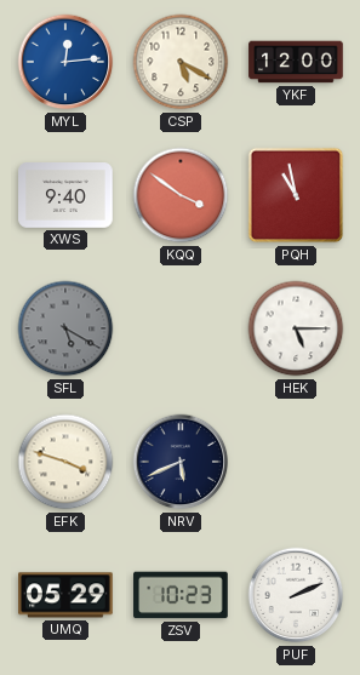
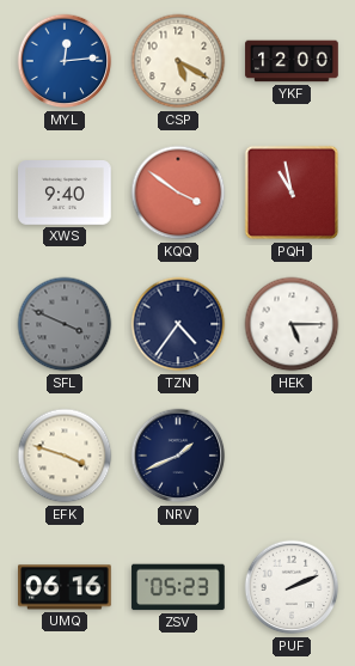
SFL: 5:20 -> 3:49 (65, 324)
TZN: none -> 4:36 (178, 324)
NRV: 5:41 -> 1:41 (178, 456)
UMQ: 05:29 -> 06:16 (65, 587)
ZSV: 10:23 -> 05:23 (178, 587)
